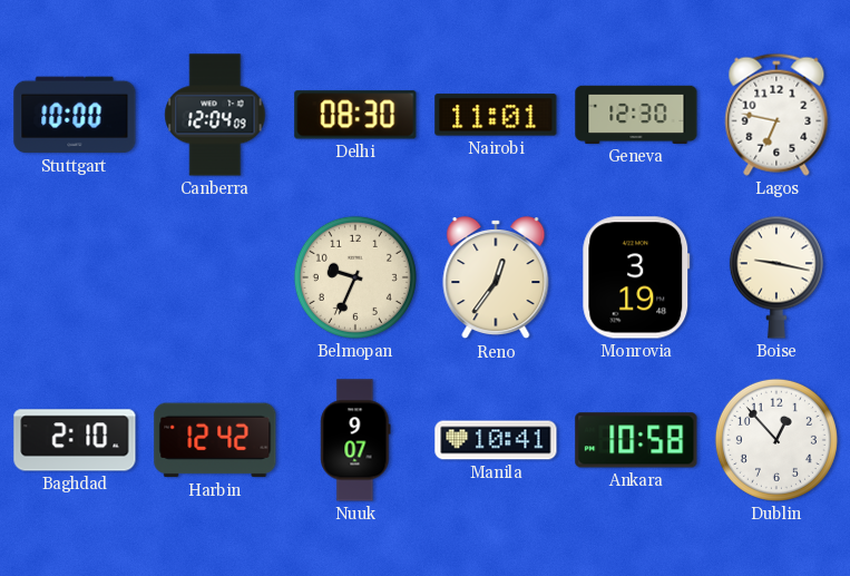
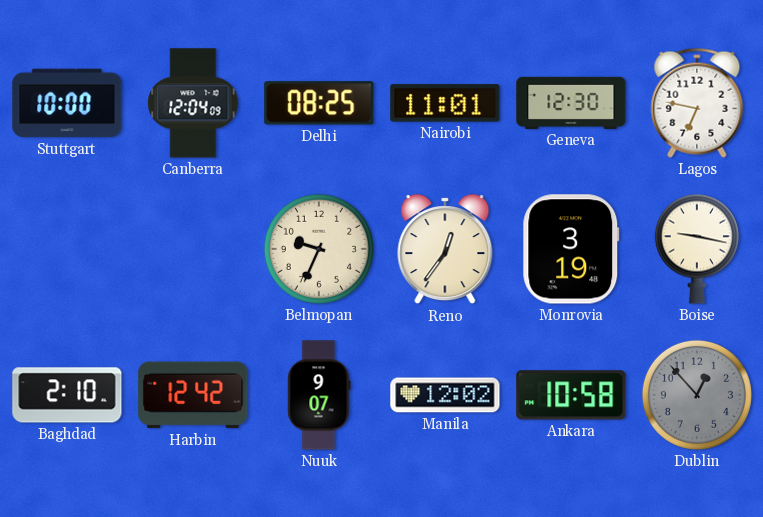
Delhi: 08:30 -> 08:25 (319, 103)
Manila: 10:41 -> 12:02 (445, 395)
Dublin dial: white -> grey (697, 395)
